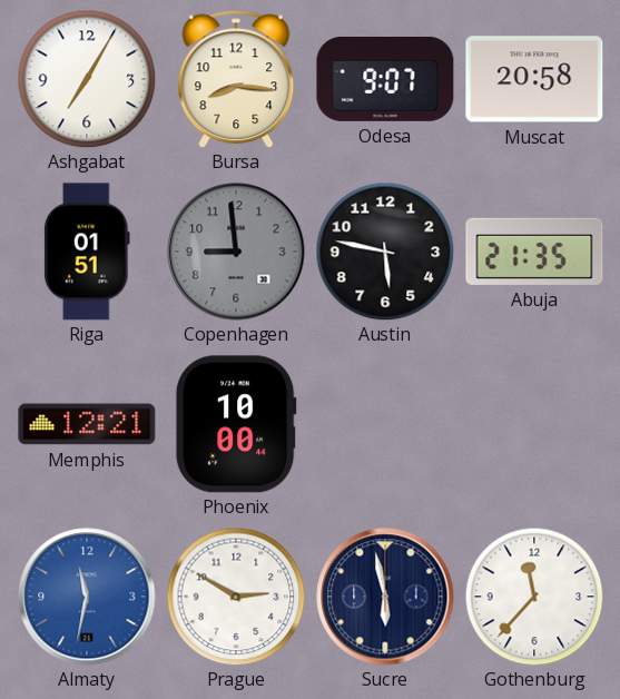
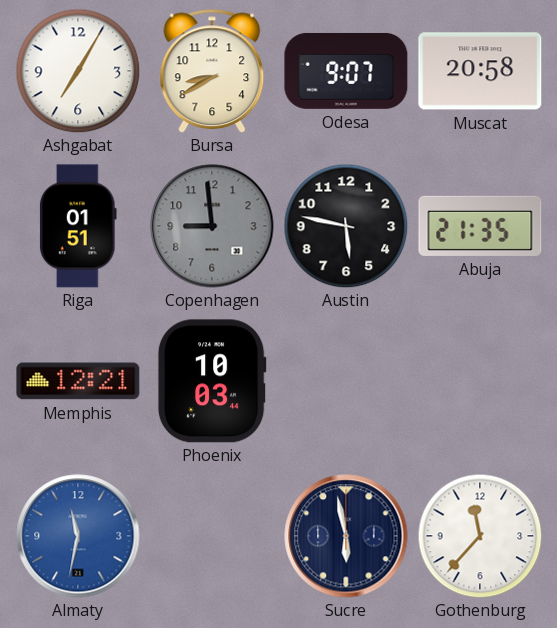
Bursa: 8:16 -> 8:40 (212, 71)
Phoenix: 10:00 -> 10:03 (212, 381)
Prague: 2:50 -> none (236, 597)
